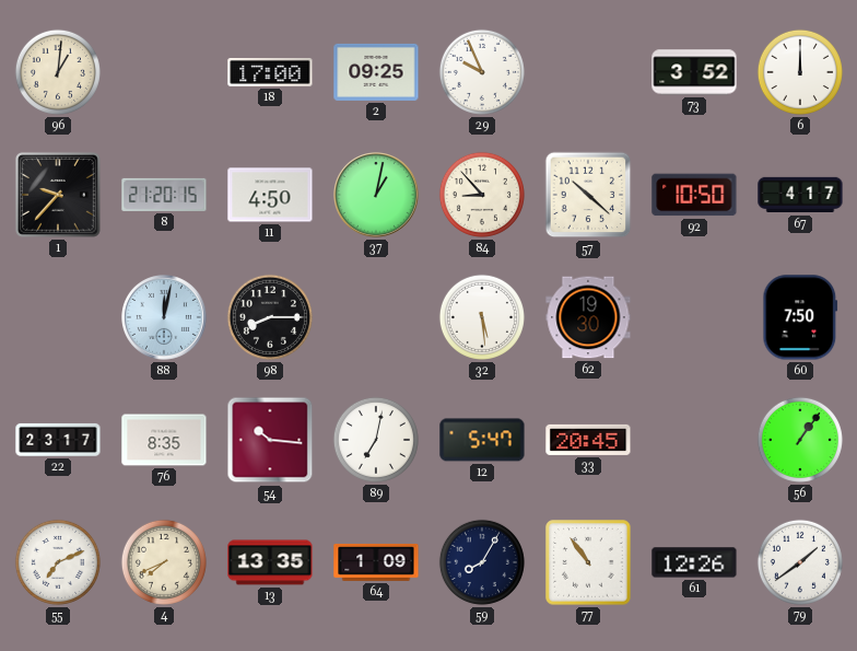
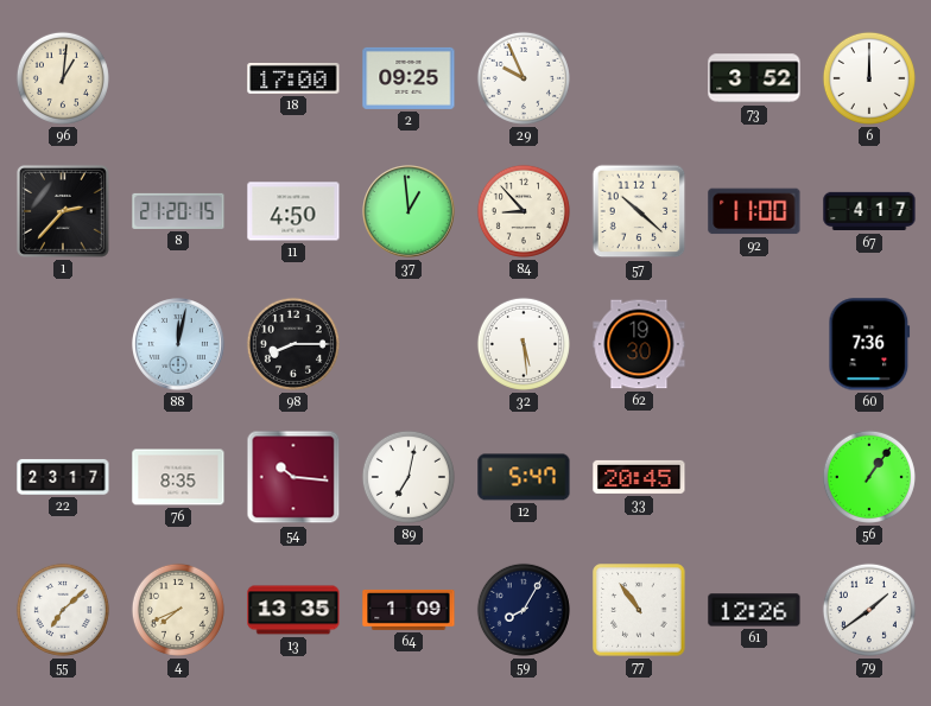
1: 9:37 -> 2:37 (63, 211)
37: 1:02 -> 12:59 (410, 212)
92: 10:50 -> 11:00 (754, 211)
60: 7:50 -> 7:36 (869, 344)
55: 7:11 -> 7:08 (63, 610)
